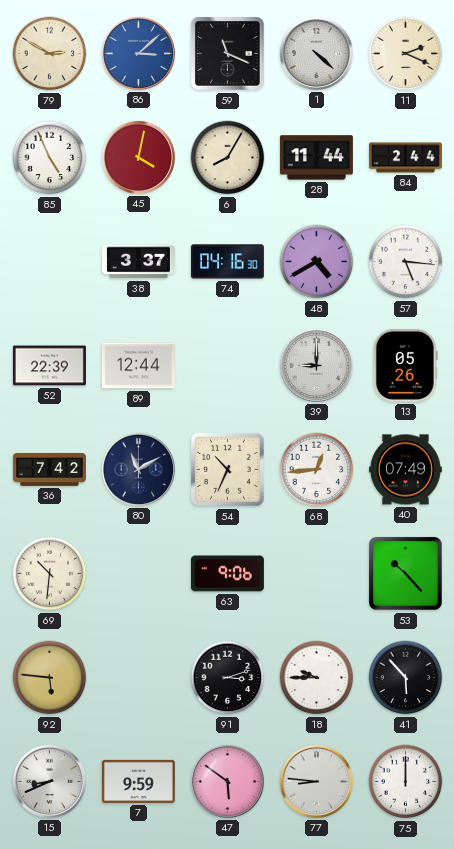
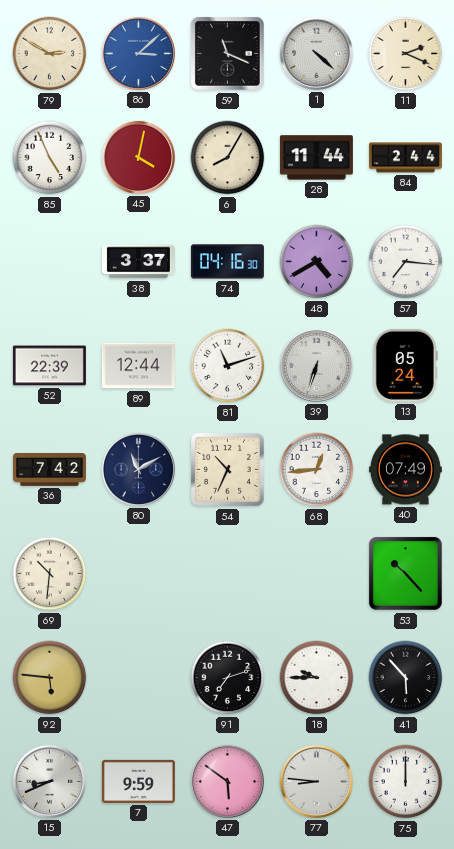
57: 5:16 -> 7:16 (406, 262)
81: none -> 11:12 (228, 366)
39: 9:00 -> 6:33 (316, 365)
13: 05:26 -> 05:24 (405, 365)
63: 9:06 -> none (227, 574)
91: 3:12 -> 7:12 (228, 678)
